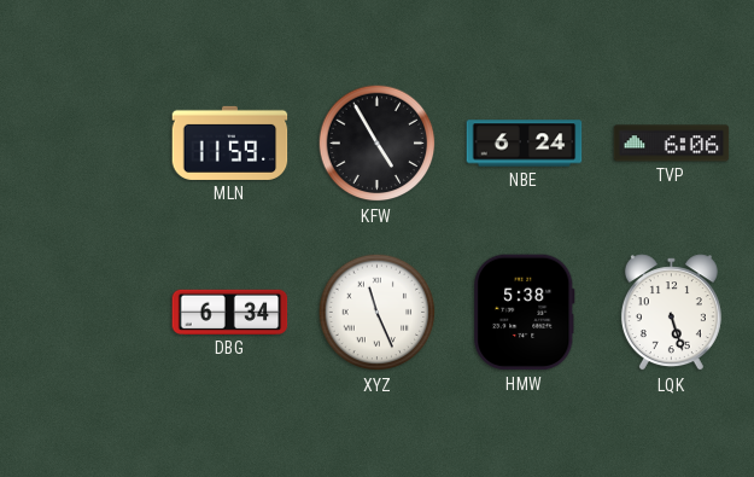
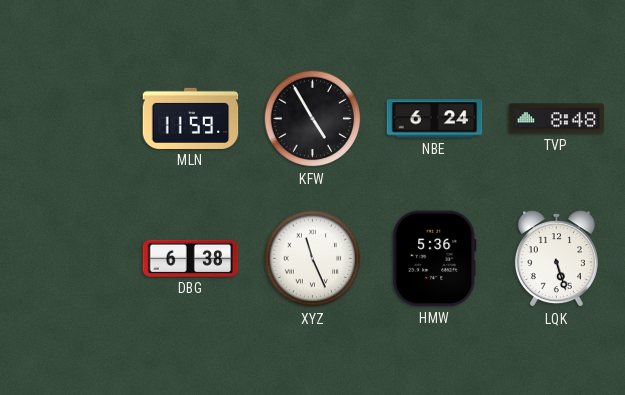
TVP: 6:06 -> 8:48 (557, 119)
DBG: 6:34 -> 6:38 (191, 258)
HMW: 5:38 -> 5:36 (435, 259)
